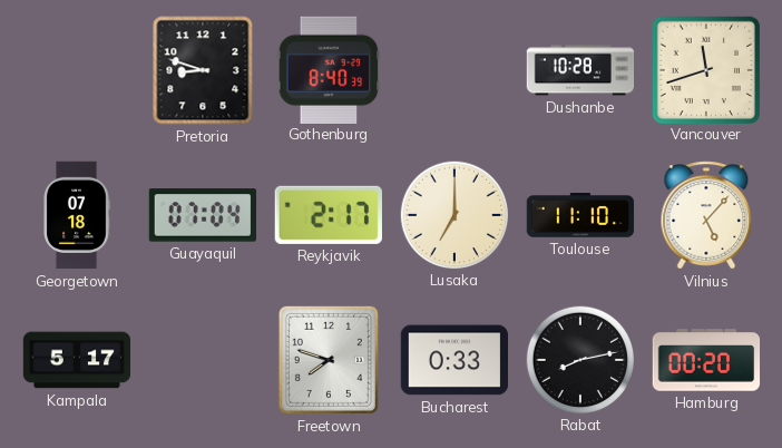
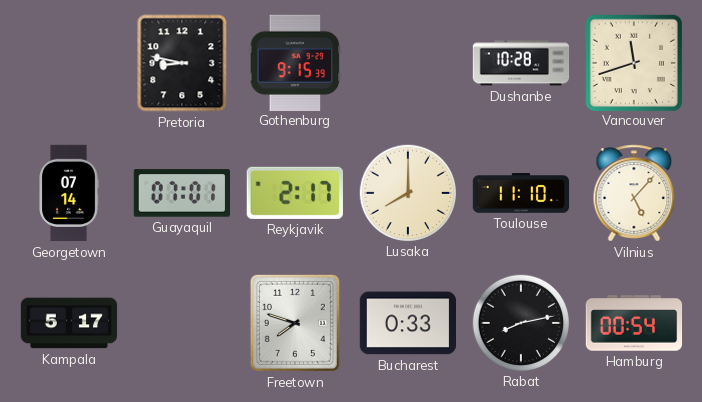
Pretoria: 8:48 -> 8:47 (182, 63)
Gothenburg: 8:40 -> 9:15 (295, 62)
Georgetown: 07:18 -> 07:14 (69, 193)
Guayaquil: 07:04 -> 07:01 (181, 193)
Lusaka: 7:00 -> 8:00 (407, 192)
Hamburg: 00:20 -> 00:54 (634, 323)
